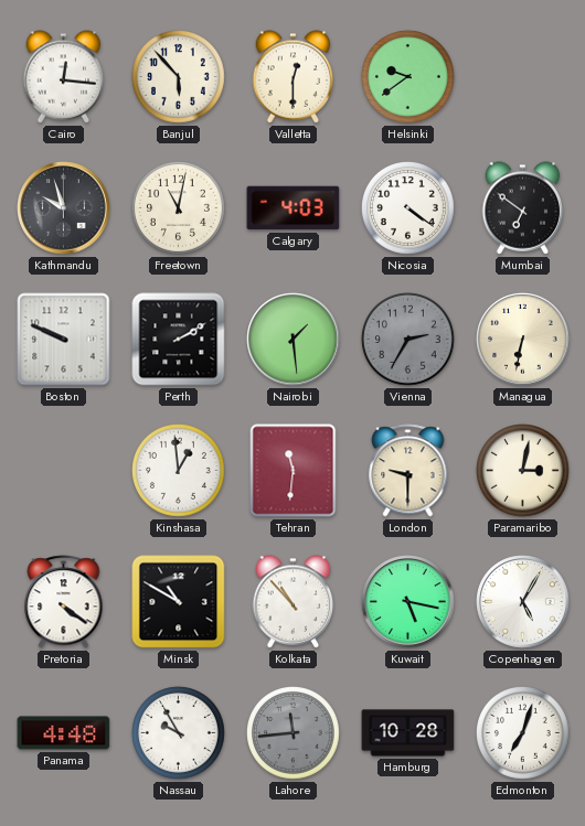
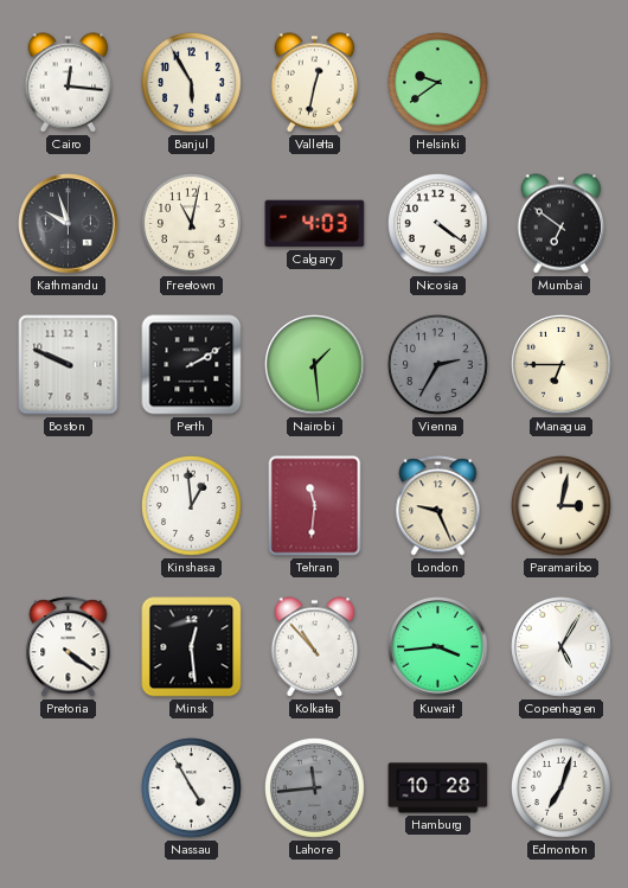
Banjul: 5:53 -> 5:55 (192, 83)
Valletta: 12:30 -> 12:32 (315, 83)
Managua: 6:32 -> 6:45 (562, 365)
London: 9:30 -> 9:26 (438, 506)
Minsk: 10:50 -> 12:29 (192, 647)
Kuwait: 5:17 -> 3:44 (438, 647)
Panama: 4:48 -> none (64, 733)
Nassau: 9:55 -> 4:55 (192, 788)
